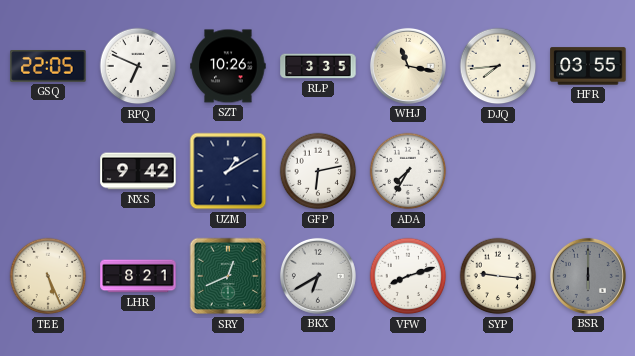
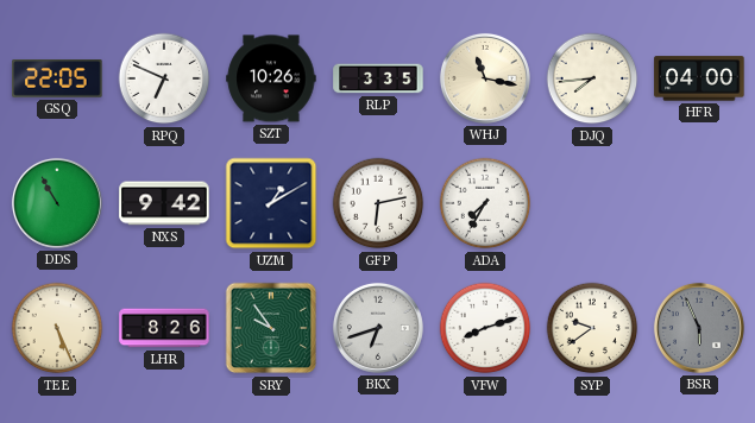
HFR: 03:55 -> 04:00 (699, 78)
DDS: none -> 10:55 (57, 203)
LHR: 8:21 -> 8:26 (164, 328)
SRY: 12:41 -> 9:54 (271, 328)
BKX: 6:40 -> 6:42 (378, 328)
SYP: 9:16 -> 9:39 (592, 328)
BSR: 6:00 -> 5:56 (699, 328)
